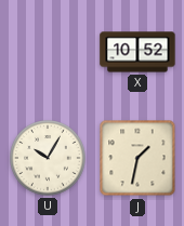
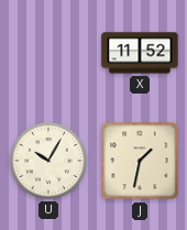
X: 10:52 -> 11:52 (140, 53)
